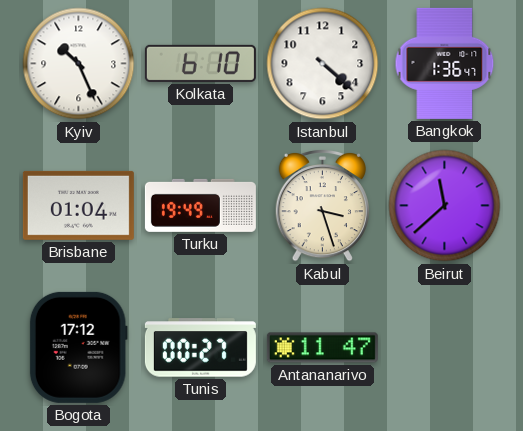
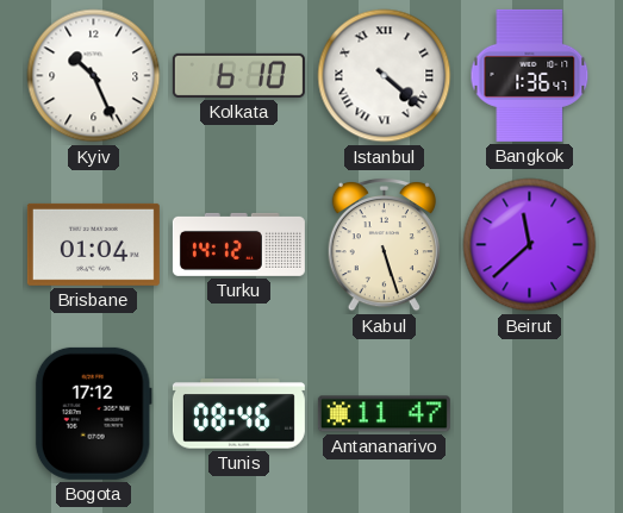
Istanbul numerals: Arabic -> Roman (385, 76)
Turku: 19:49 -> 14:12 (238, 244)
Kabul: 3:27 -> 5:27 (384, 244)
Tunis: 00:27 -> 08:46 (238, 414)
